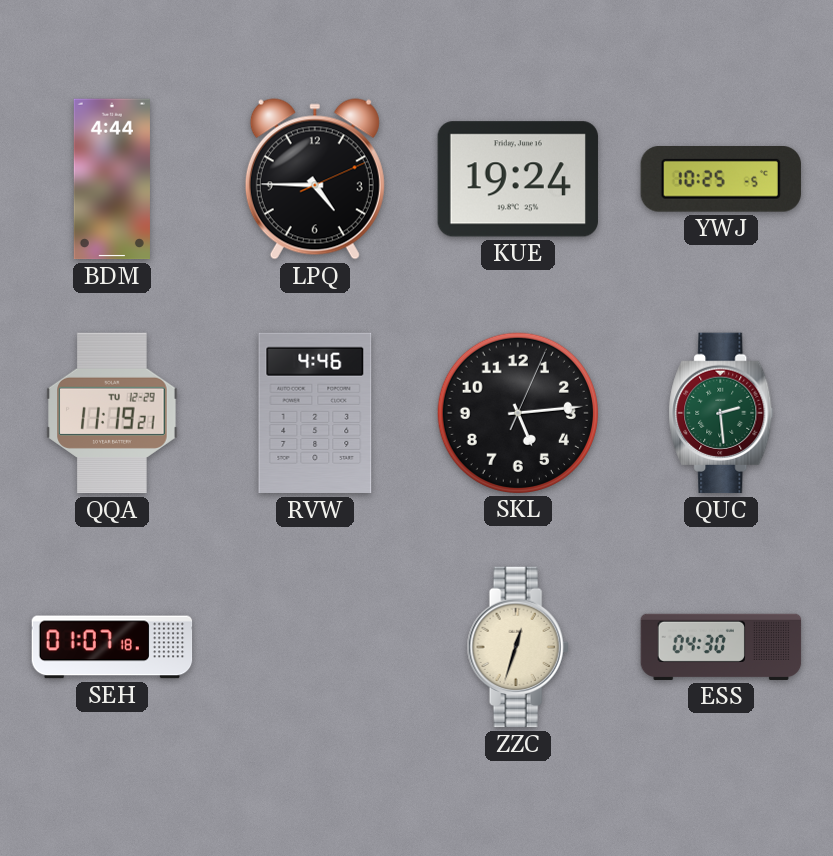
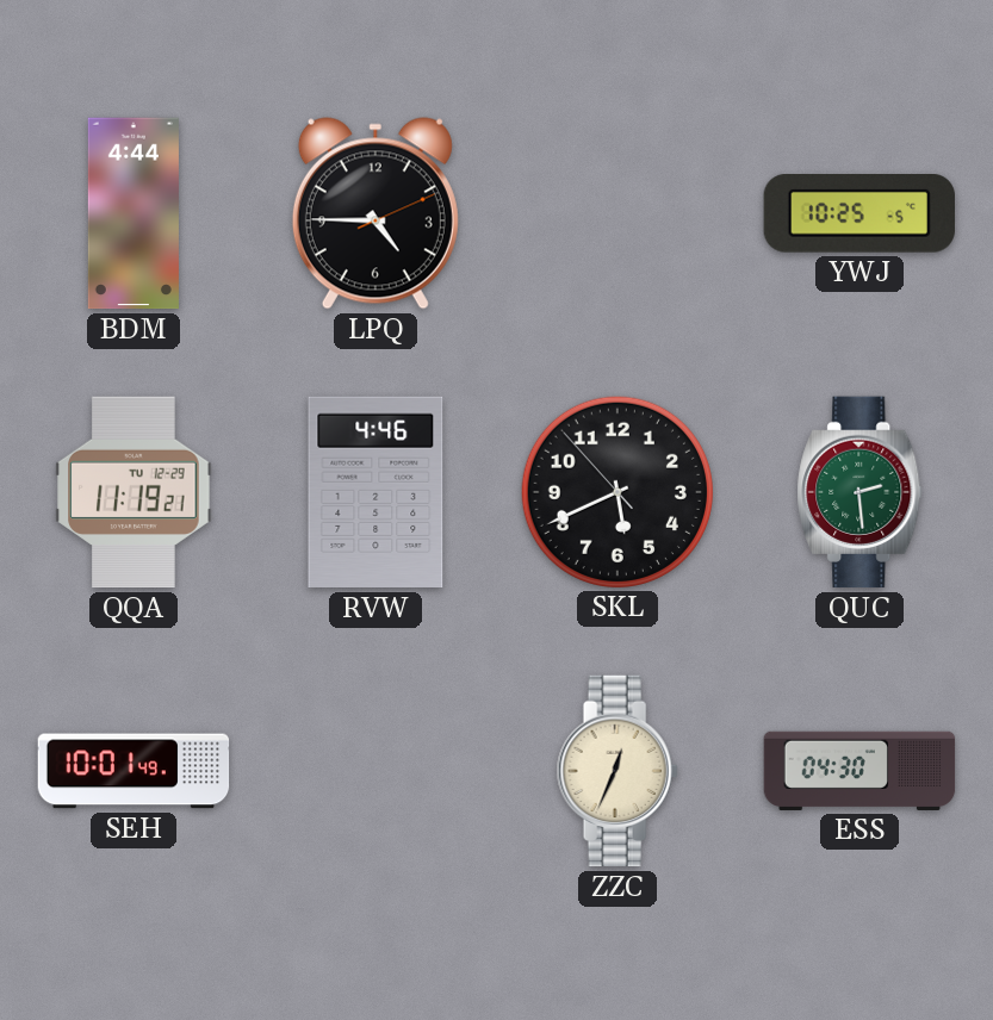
KUE: 19:24 -> none (518, 179)
SKL: 5:14 -> 5:40 (616, 491)
SEH: 01:07 -> 10:01 (134, 771)
ZZC: 12:33 -> 12:34 (617, 771)
